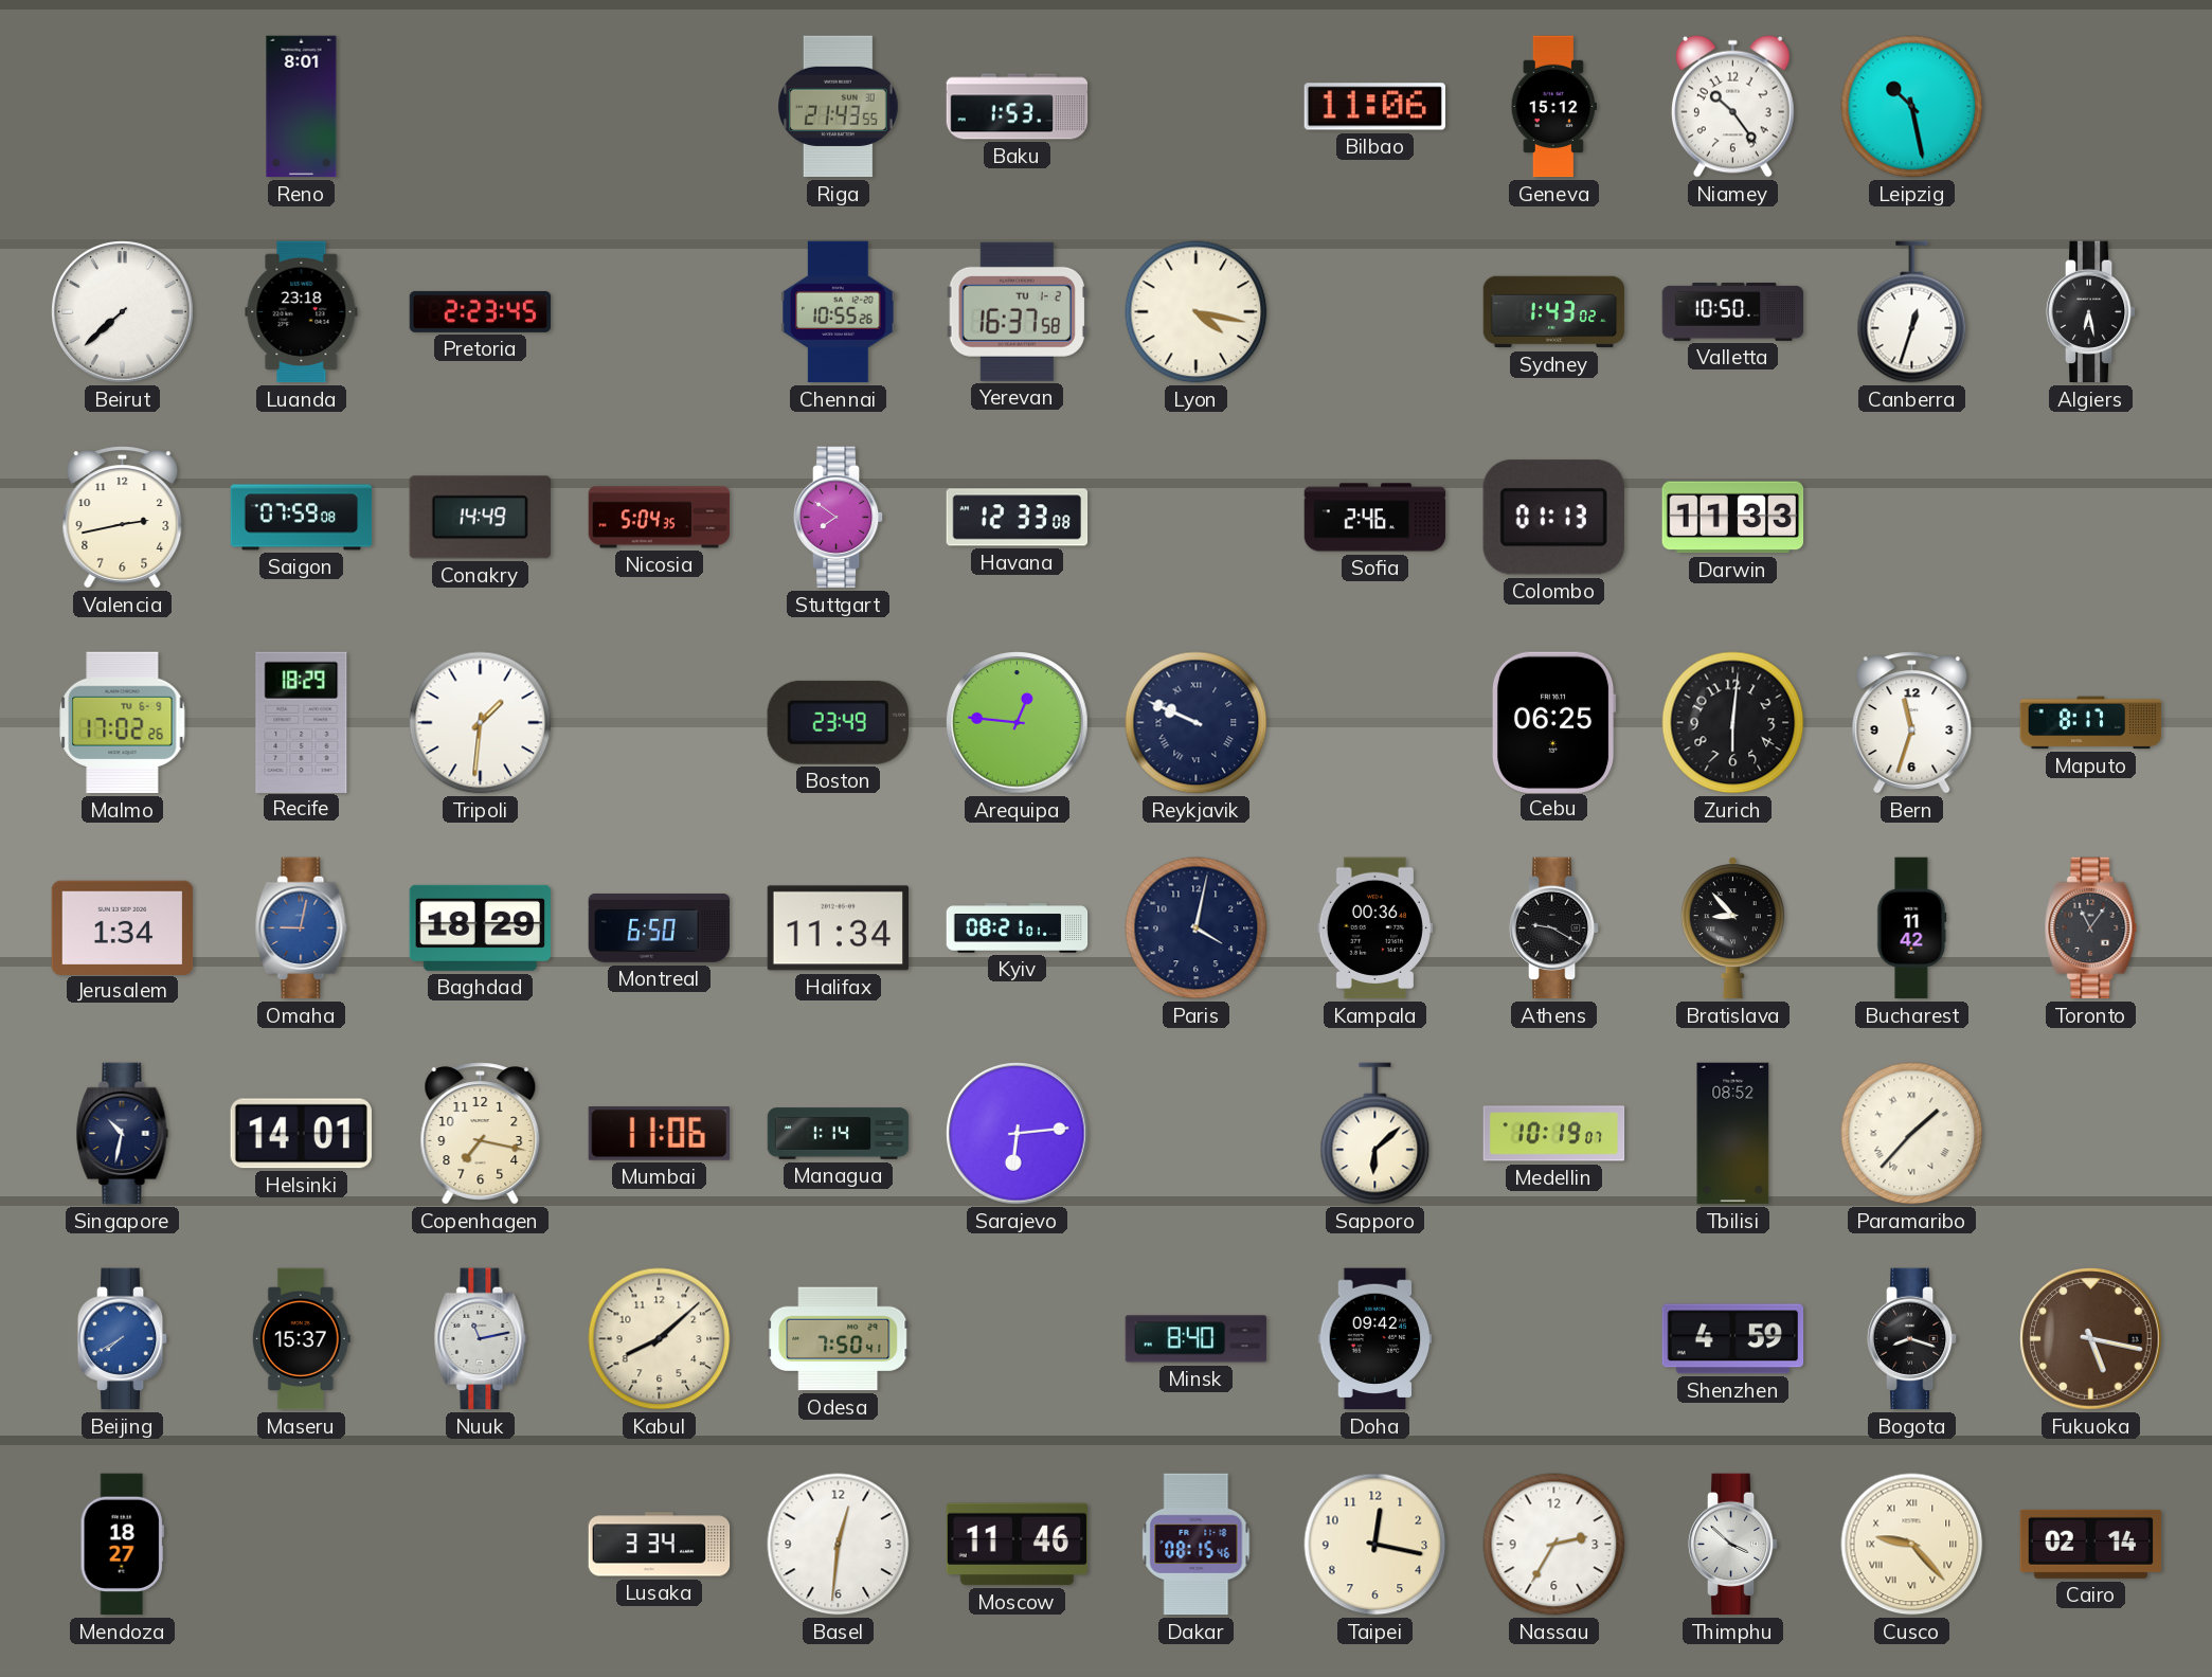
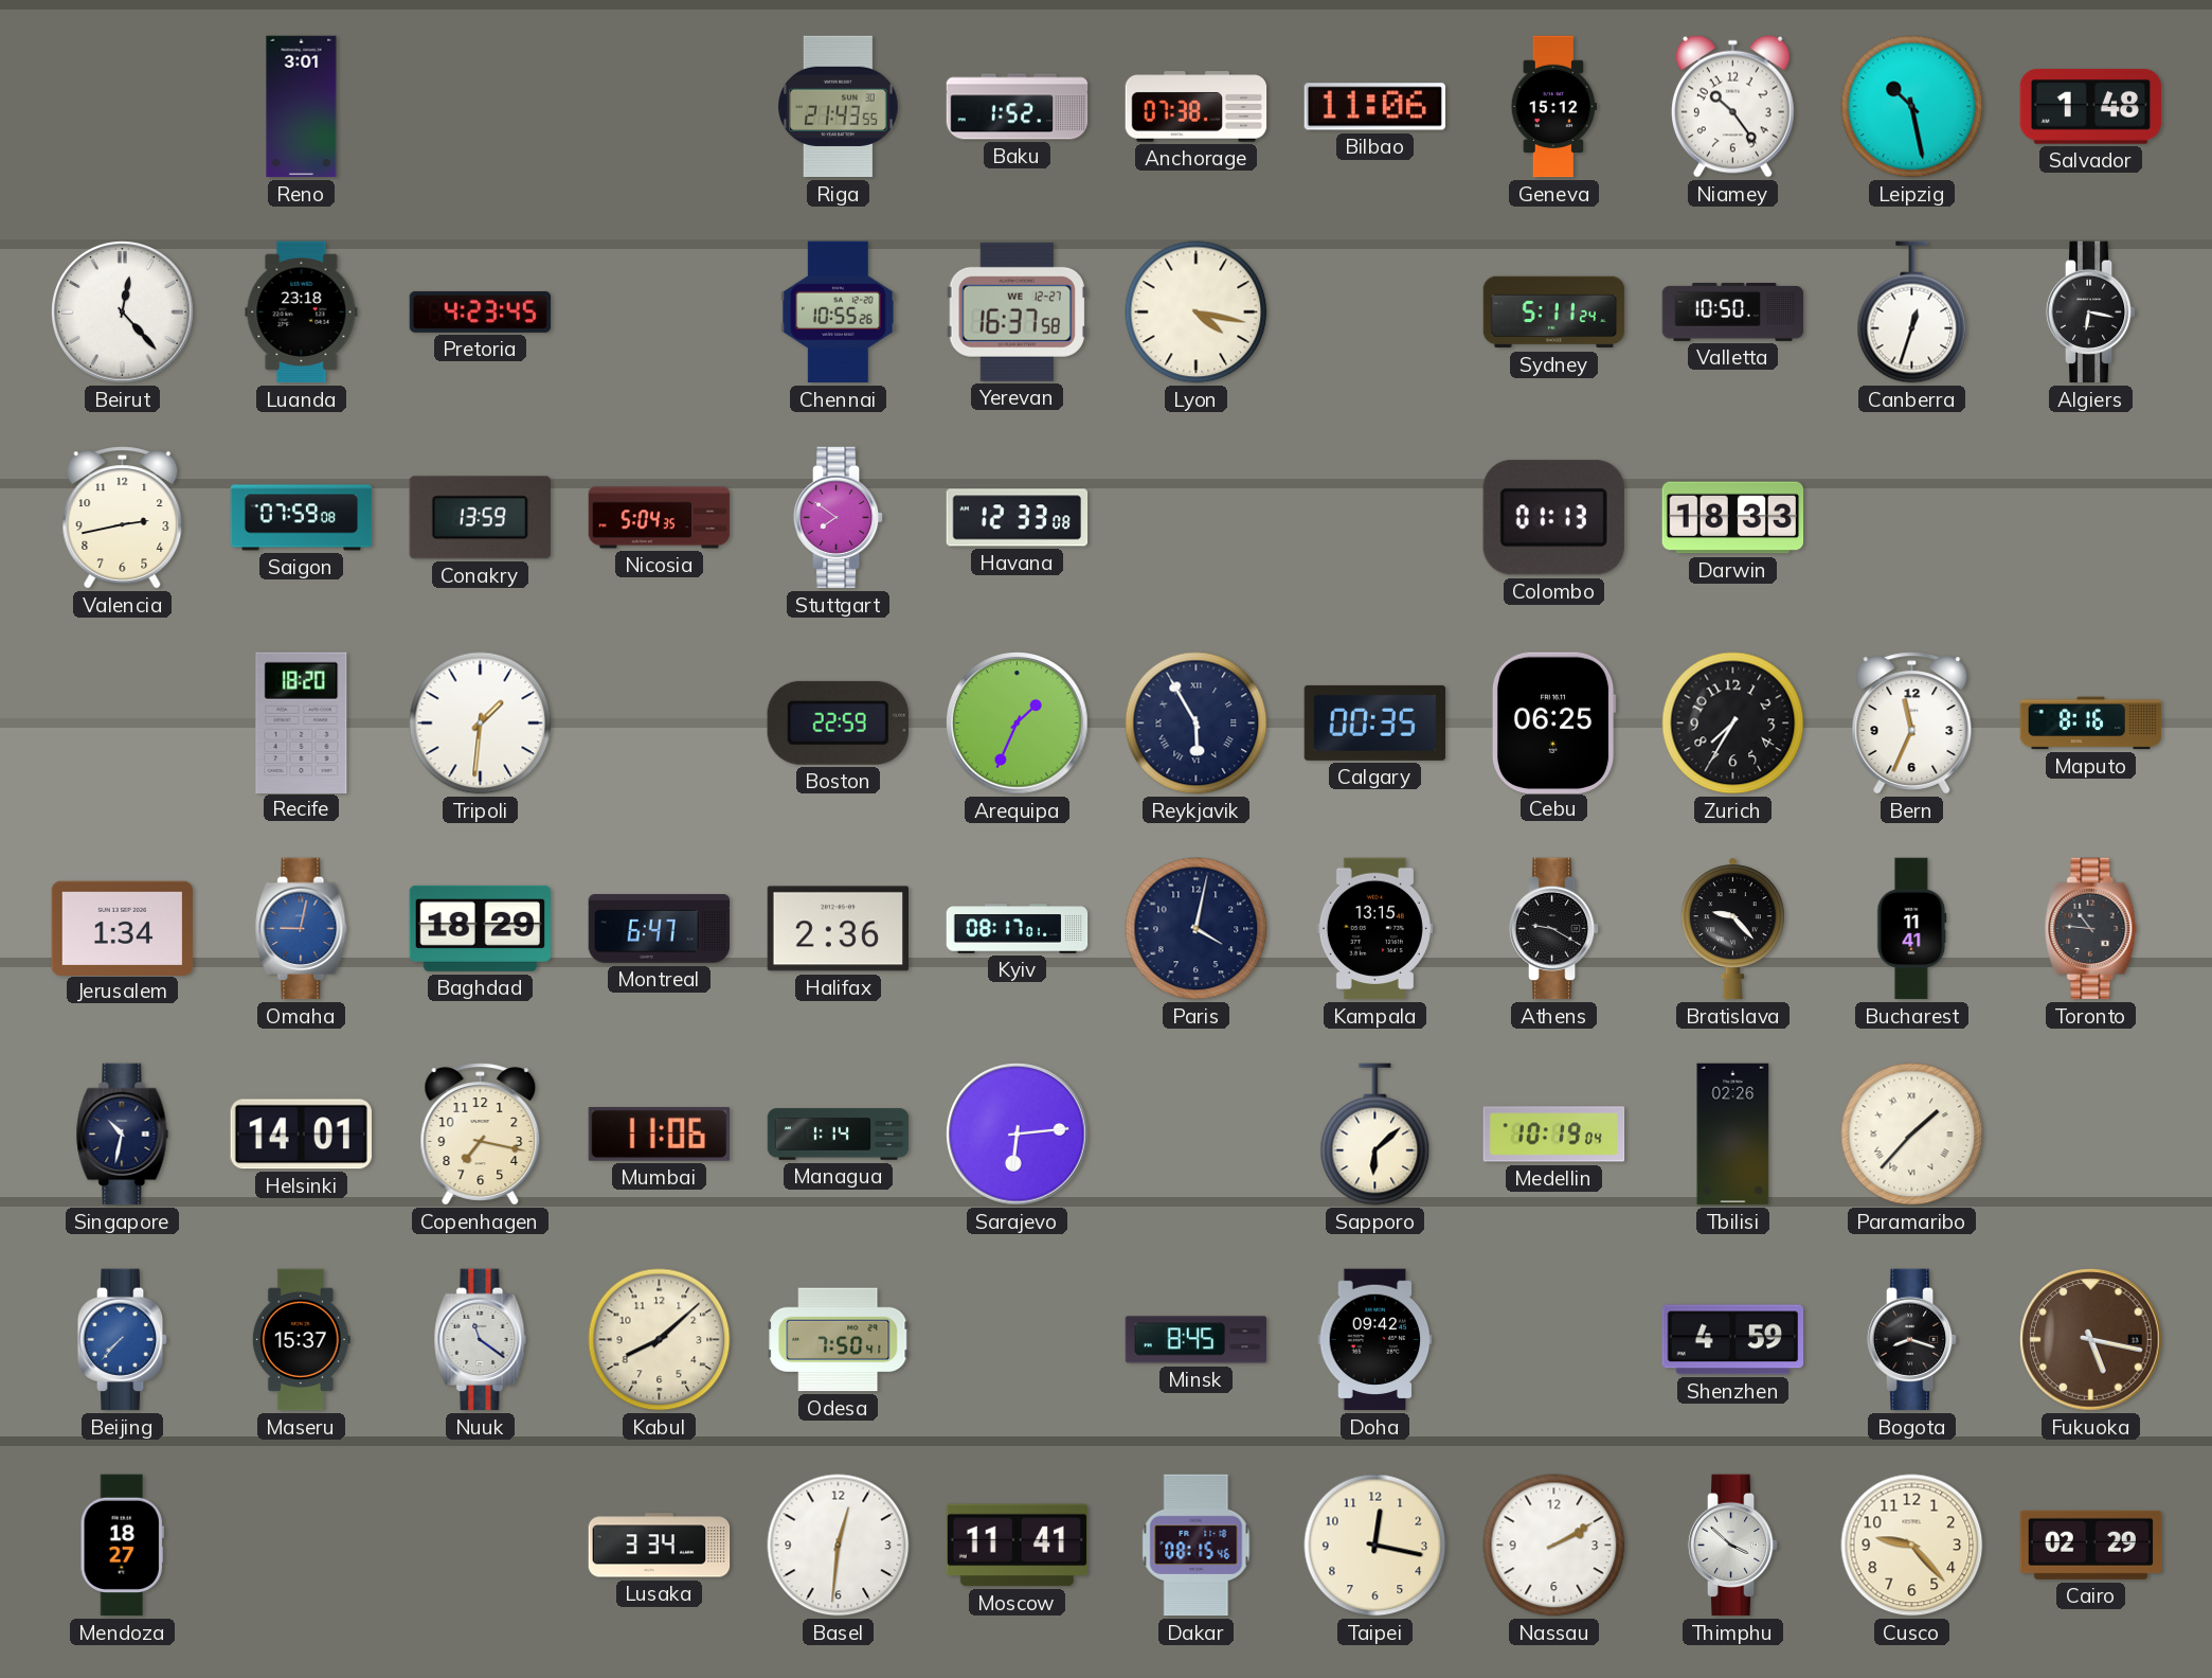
Reno: 8:01 -> 3:01 (302, 107)
Baku: 1:53 -> 1:52 (1018, 107)
Anchorage: none -> 07:38 (1197, 107)
Salvador: none -> 1:48 (2090, 106)
Beirut: 7:38 -> 12:23 (123, 313)
Pretoria: 2:23 -> 4:23 (481, 311)
Yerevan date: TU 1-2 -> WE 12-27 (1017, 311)
Sydney: 1:43 -> 5:11 (1554, 313)
Algiers: 6:28 -> 6:17 (2091, 313)
Conakry: 14:49 -> 13:59 (480, 518)
Sofia: 2:46 -> none (1375, 518)
Darwin: 11:33 -> 18:33 (1733, 518)
Malmo: 17:02 -> none (123, 723)
Recife: 18:29 -> 18:20 (302, 722)
Boston: 23:49 -> 22:59 (838, 722)
Arequipa: 12:46 -> 1:34 (1018, 724)
Reykjavik: 9:49 -> 5:55 (1197, 724)
Calgary: none -> 00:35 (1375, 722)
Zurich: 6:01 -> 7:35 (1733, 724)
Bern: 11:33 -> 11:34 (1912, 724)
Maputo: 8:17 -> 8:16 (2091, 724)
Montreal: 6:50 -> 6:47 (660, 928)
Halifax: 11:34 -> 2:36 (839, 929)
Kyiv: 08:21 -> 08:17 (1018, 929)
Kampala: 00:36 -> 13:15 (1374, 929)
Bratislava: 8:53 -> 9:23 (1732, 929)
Bucharest: 11:42 -> 11:41 (1912, 929)
Toronto: 11:06 -> 10:46 (2091, 929)
Medellin: 10:19:07 -> 10:19:04 (1554, 1135)
Tbilisi: 08:52 -> 02:26 (1733, 1135)
Beijing: 7:40 -> 7:37 (123, 1340)
Nuuk: 11:13 -> 11:21 (481, 1340)
Minsk: 8:40 -> 8:45 (1197, 1340)
Moscow: 11:46 -> 11:41 (1017, 1546)
Nassau: 2:35 -> 2:10 (1554, 1546)
Cusco numerals: Roman -> Arabic (1912, 1546)
Cairo: 02:14 -> 02:29 (2091, 1545)
